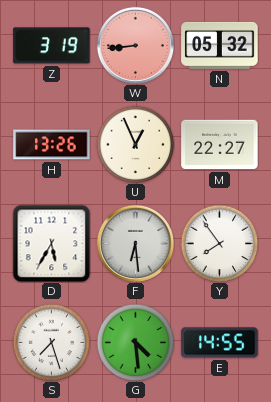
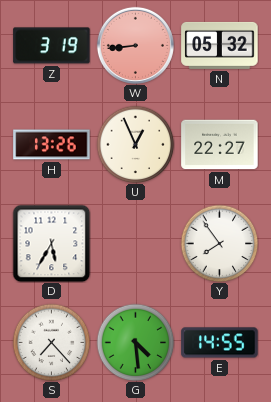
F: 6:29 -> none (135, 243)
S: 7:27 -> 7:23 (51, 342)
